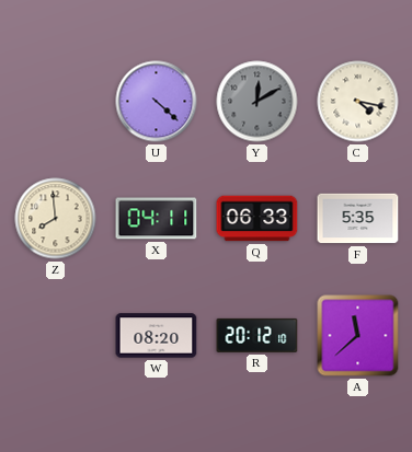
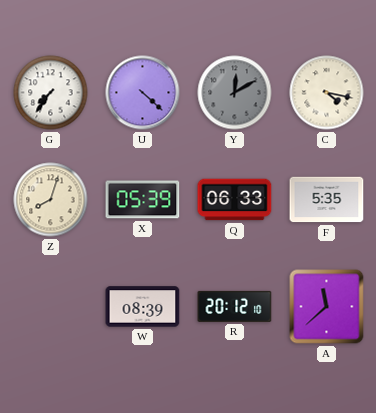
G: none -> 7:36 (51, 93)
Z: 7:59 -> 8:03 (51, 200)
X: 04:11 -> 05:39 (143, 200)
W: 08:20 -> 08:39 (143, 307)
